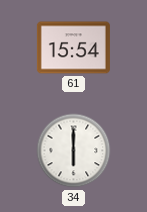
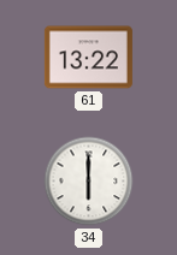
61: 15:54 -> 13:22 (88, 58)
